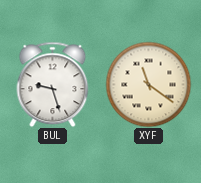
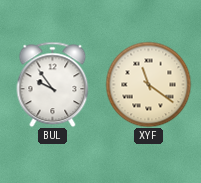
BUL: 9:27 -> 9:54 (53, 84)
